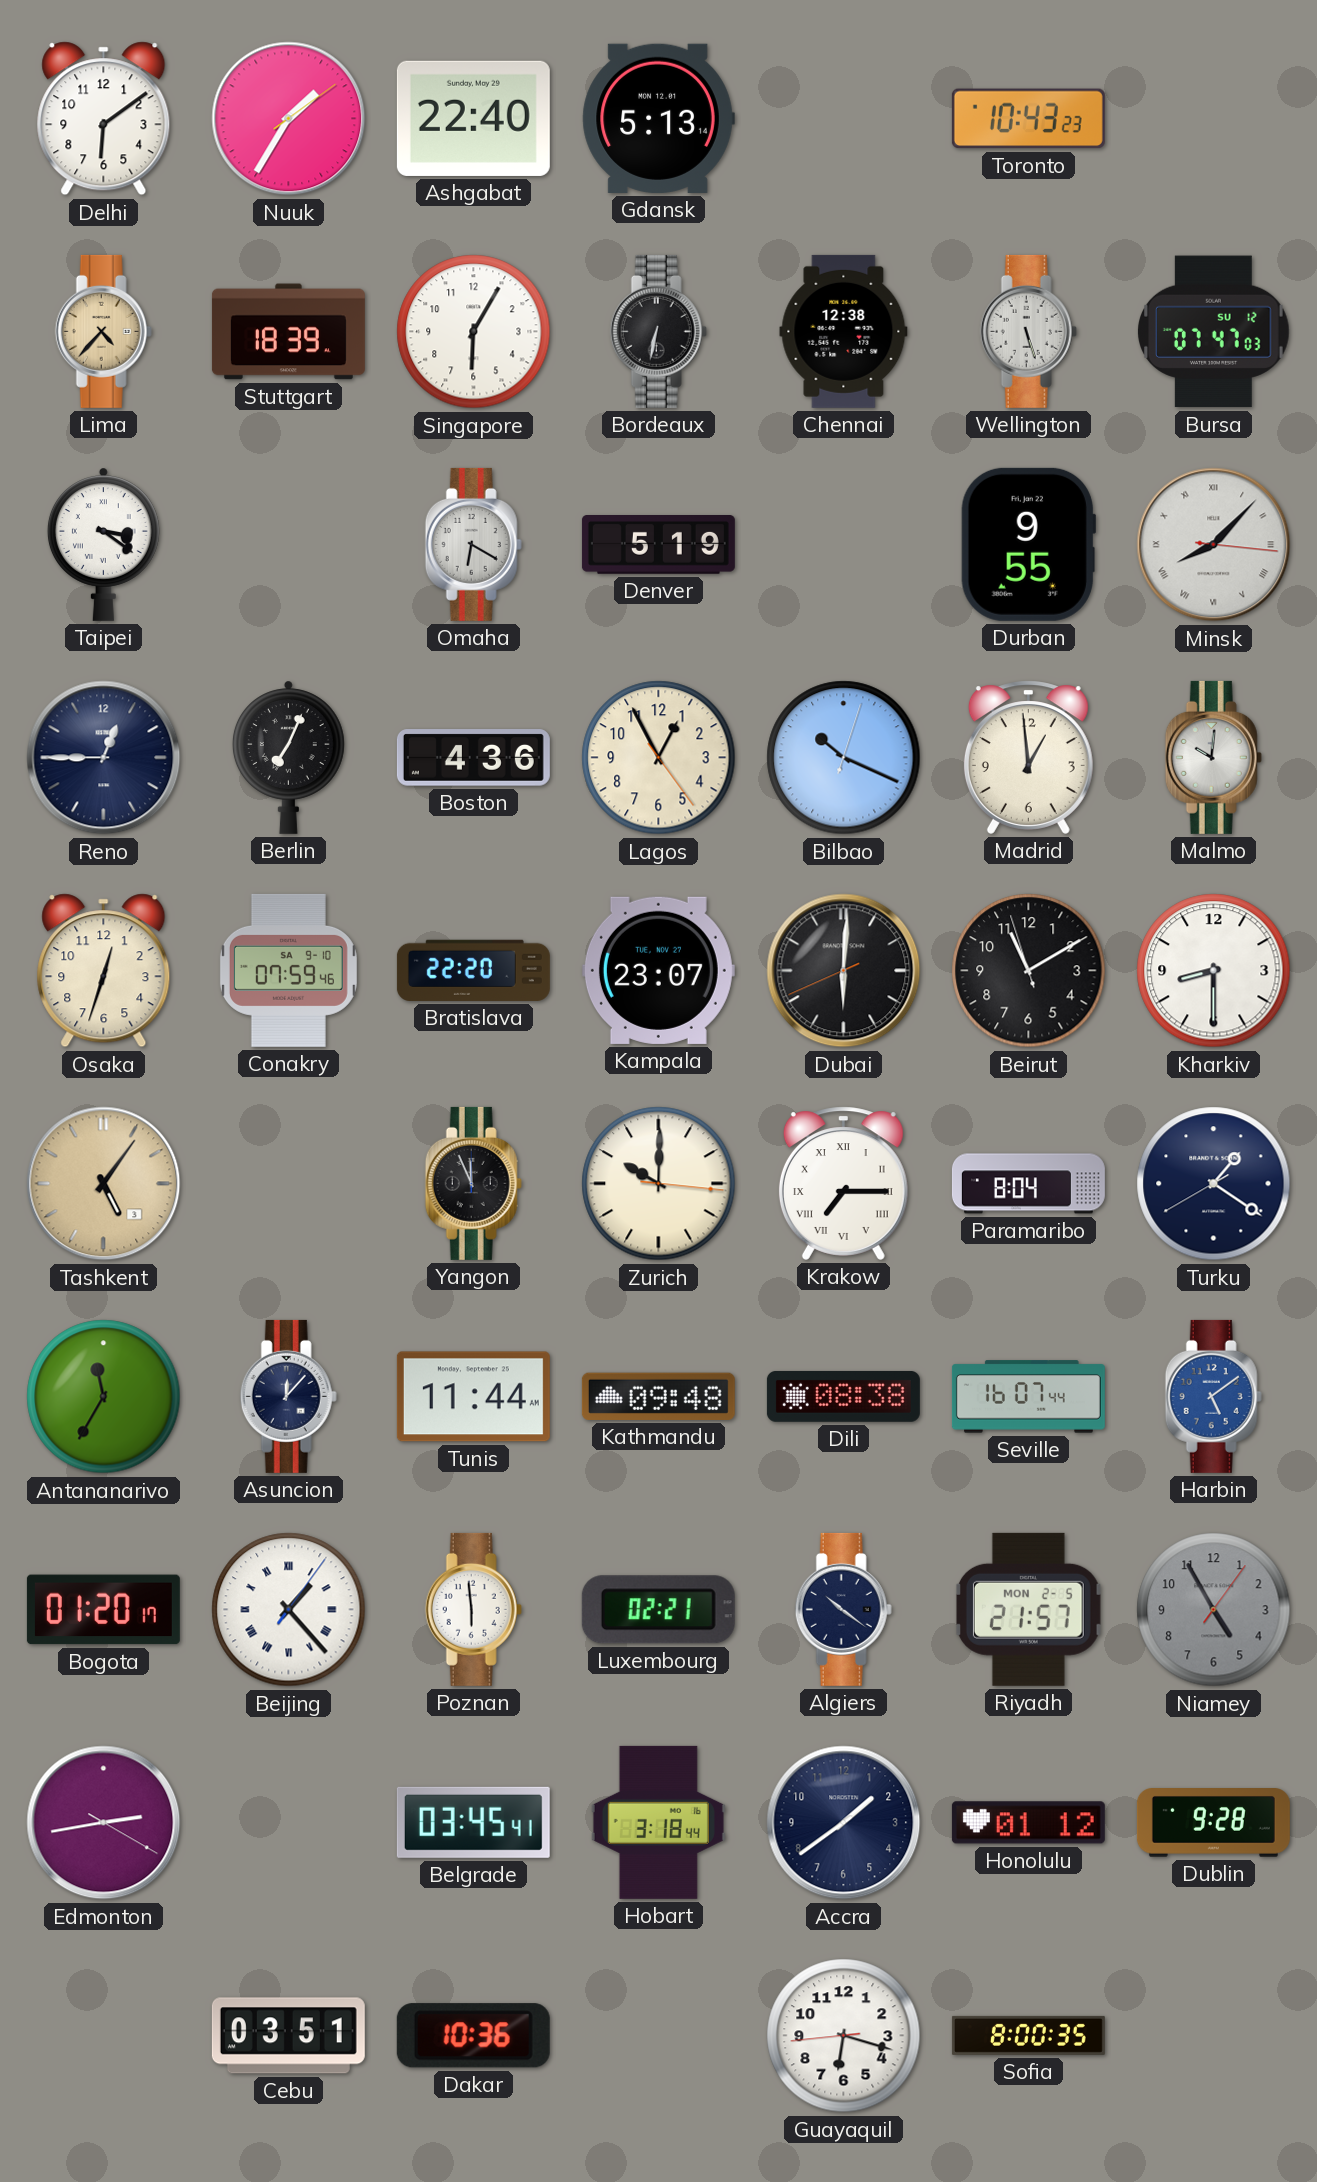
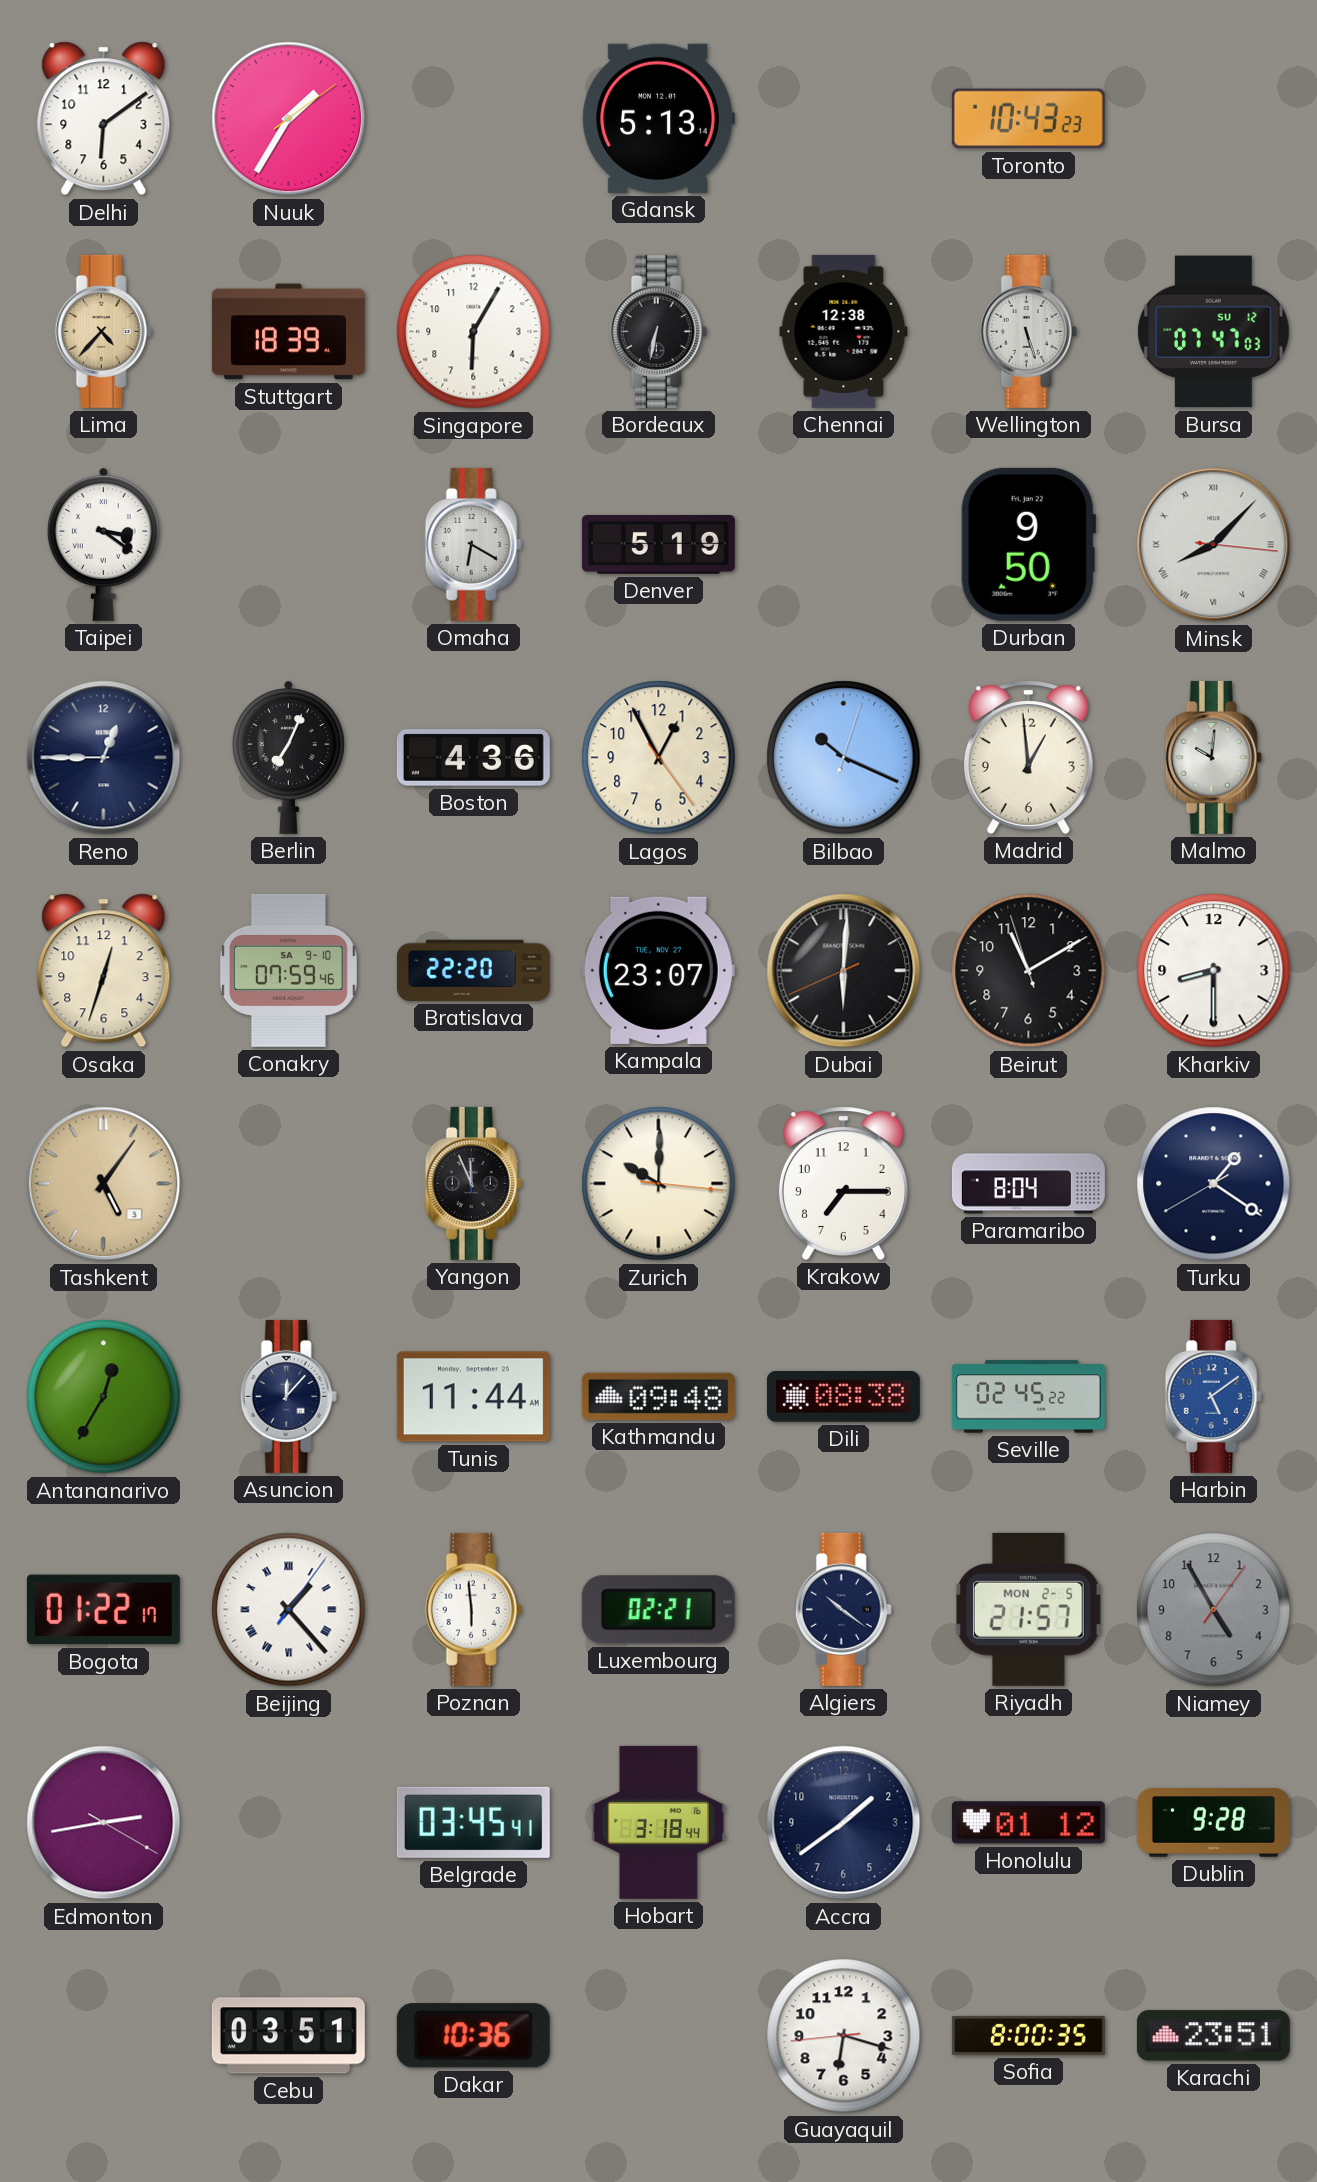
Ashgabat: 22:40 -> none (473, 118)
Durban: 9:55 -> 9:50 (1028, 544)
Krakow numerals: Roman -> Arabic (843, 1183)
Antananarivo: 11:35 -> 12:35 (104, 1397)
Seville: 16:07 -> 02:45 (1028, 1397)
Bogota: 01:20 -> 01:22 (103, 1610)
Karachi: none -> 23:51 (1213, 2036)
